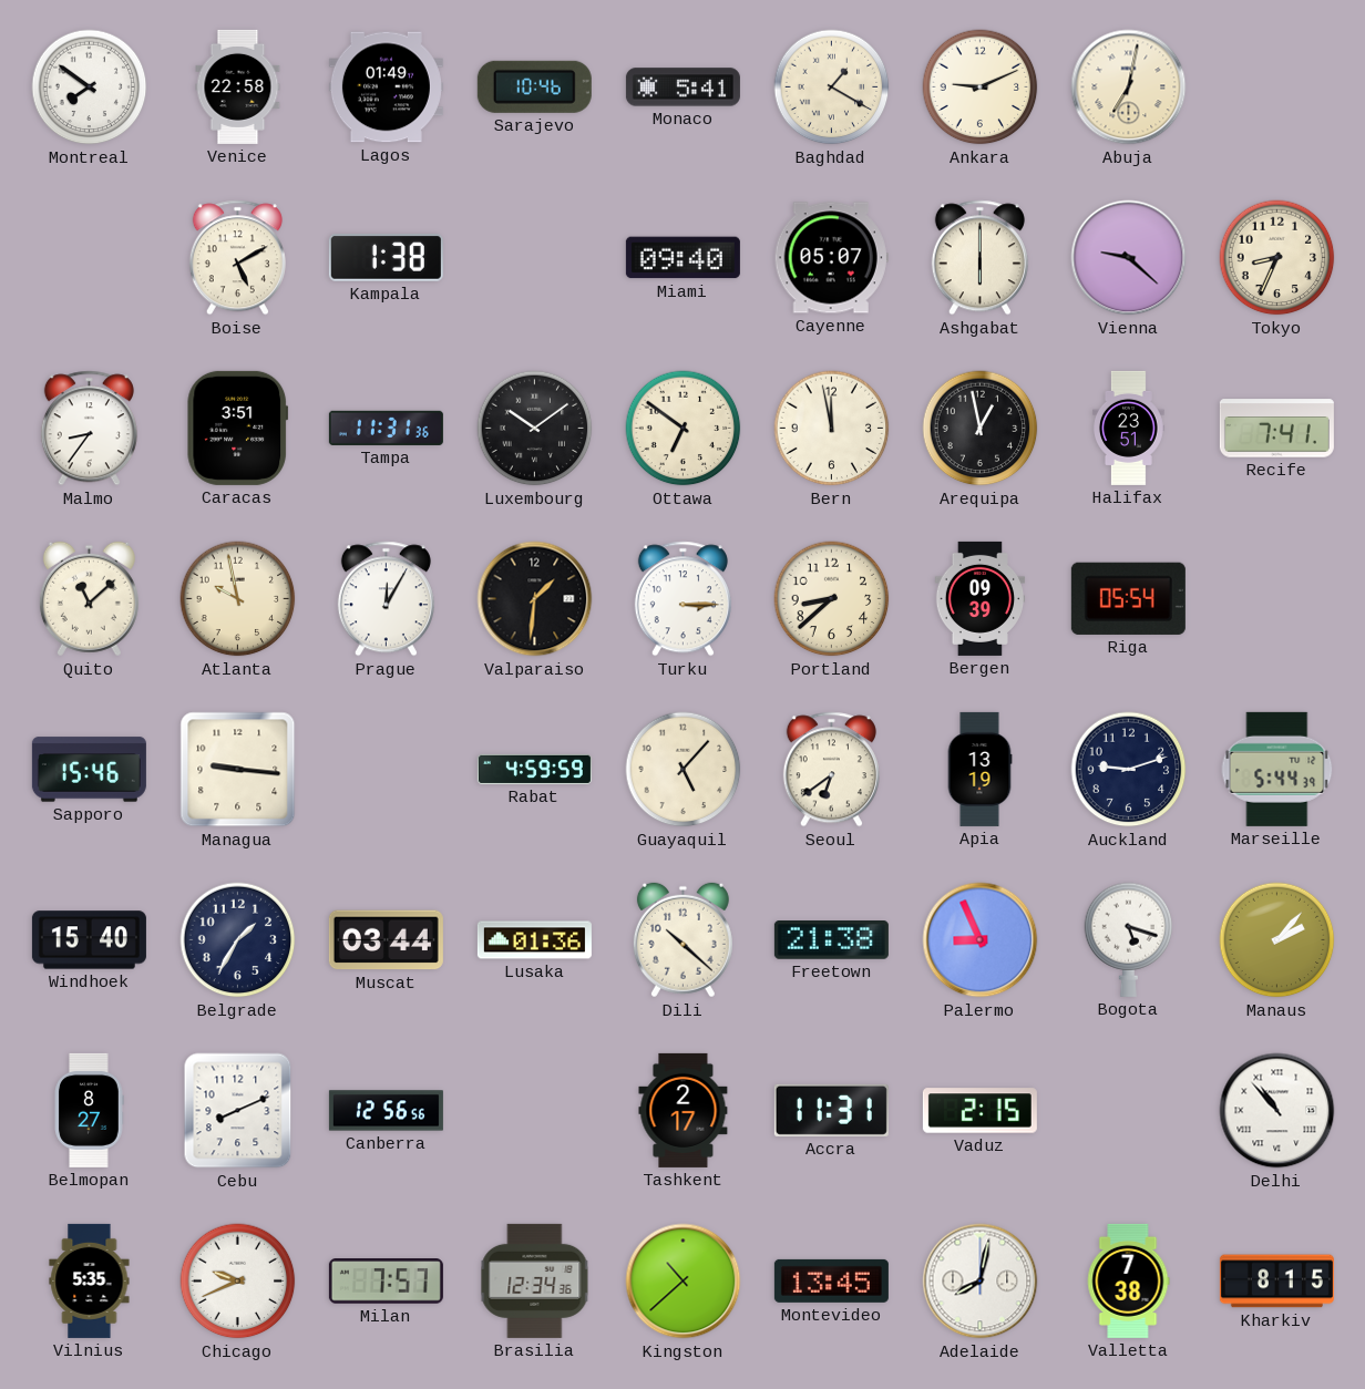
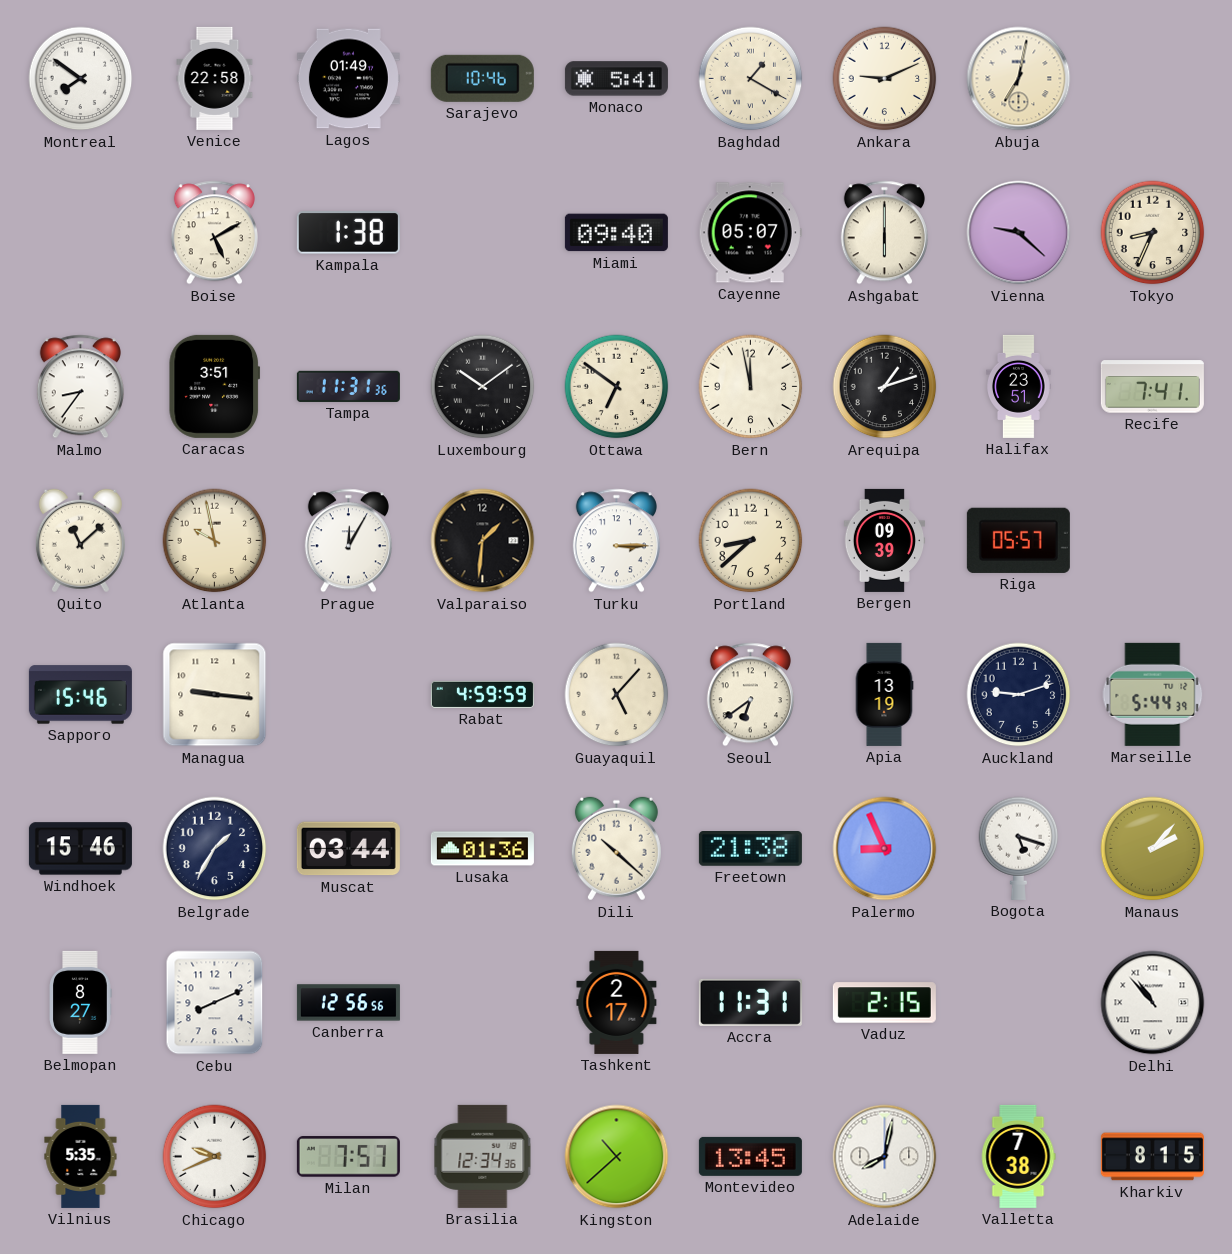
Arequipa: 12:58 -> 1:12 (885, 387)
Riga: 05:54 -> 05:57 (1018, 540)
Windhoek: 15:40 -> 15:46 (80, 849)
